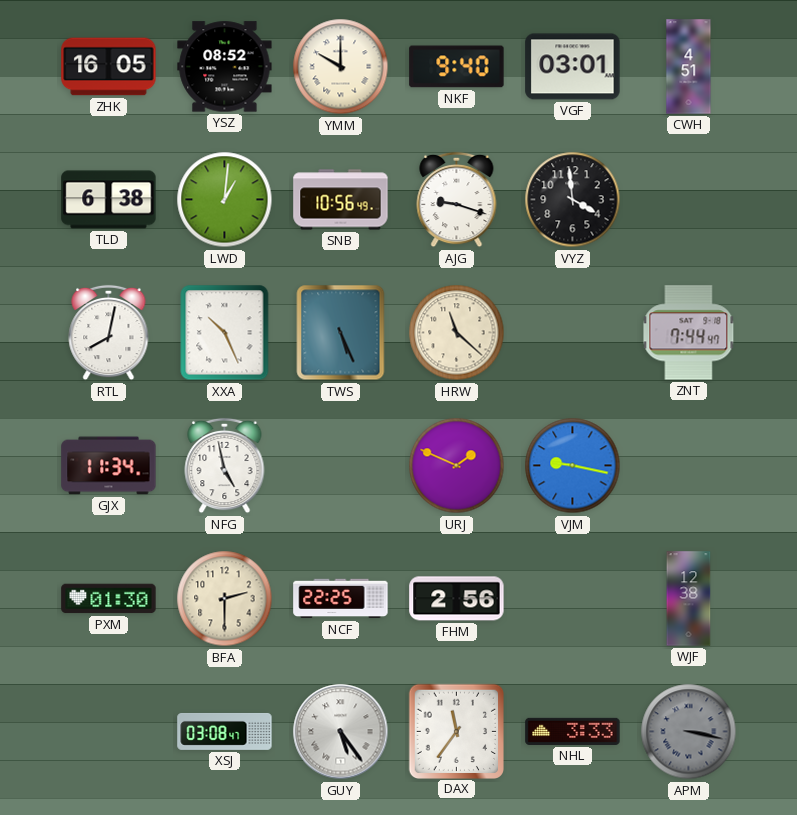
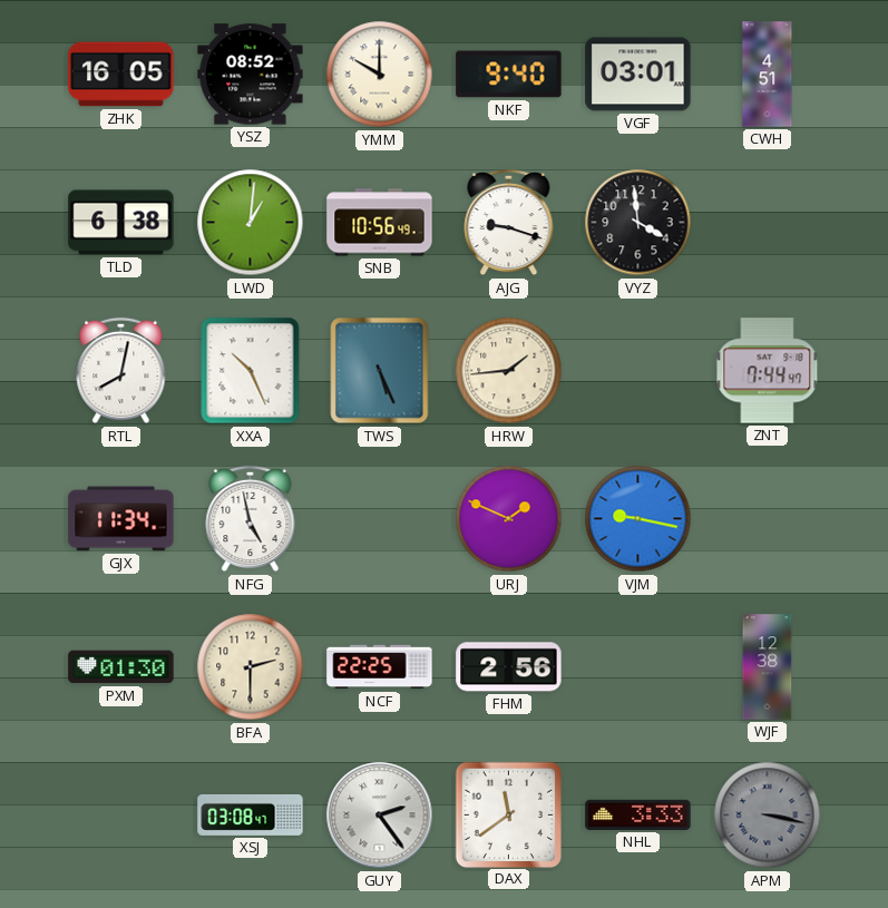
HRW: 11:22 -> 1:44 (509, 371)
GUY: 5:24 -> 2:24 (380, 816)
DAX: 11:36 -> 11:39 (508, 814)
